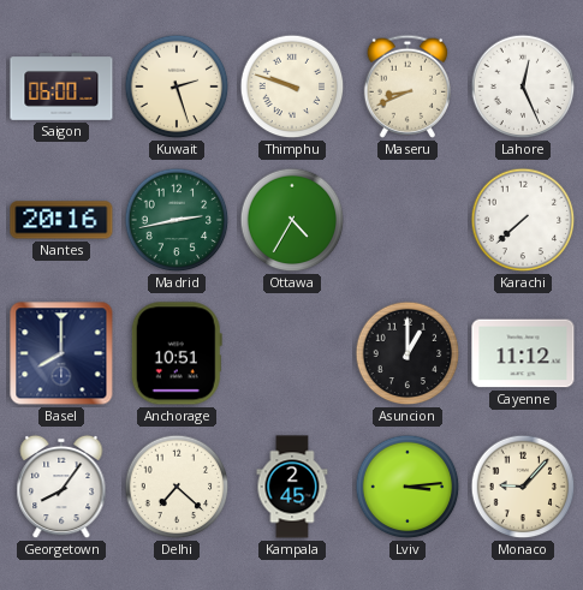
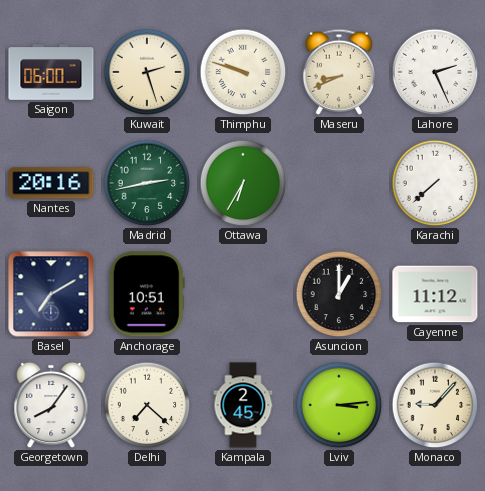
Lahore: 12:26 -> 2:26 (435, 72)
Ottawa: 4:35 -> 6:35 (243, 183)
Basel: 8:00 -> 7:10 (51, 294)
